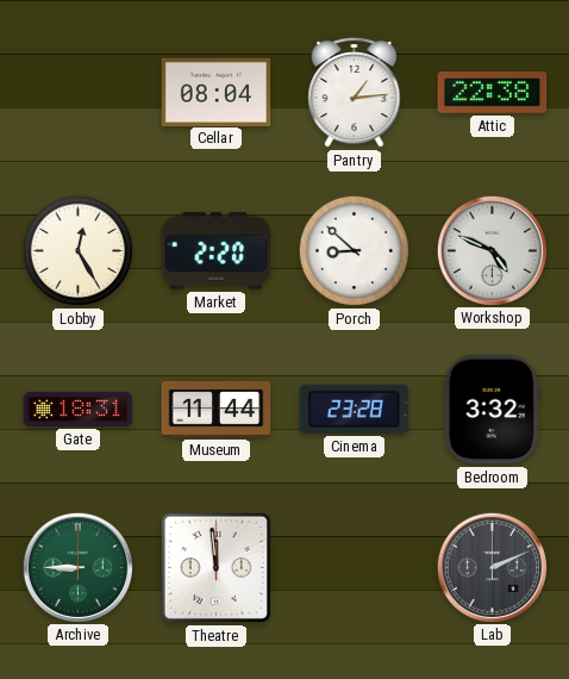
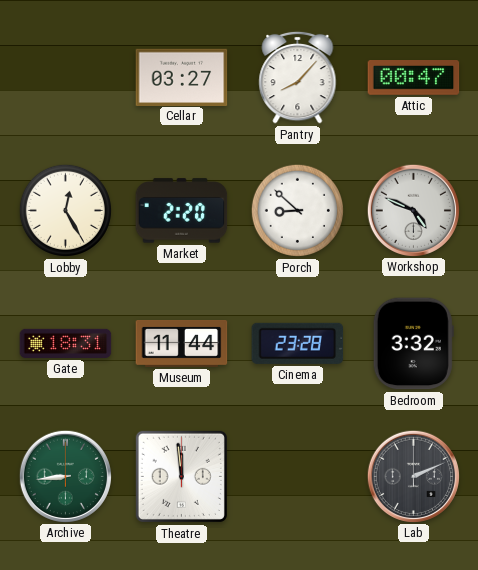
Cellar: 08:04 -> 03:27 (182, 77)
Pantry: 1:14 -> 8:07 (298, 77)
Attic: 22:38 -> 00:47 (414, 78)
Archive: 8:45 -> 8:44 (65, 476)
